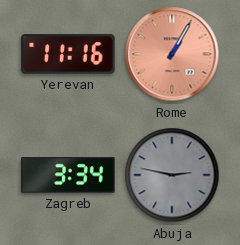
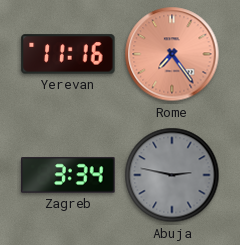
Rome: 1:05 -> 7:24 (172, 54)
